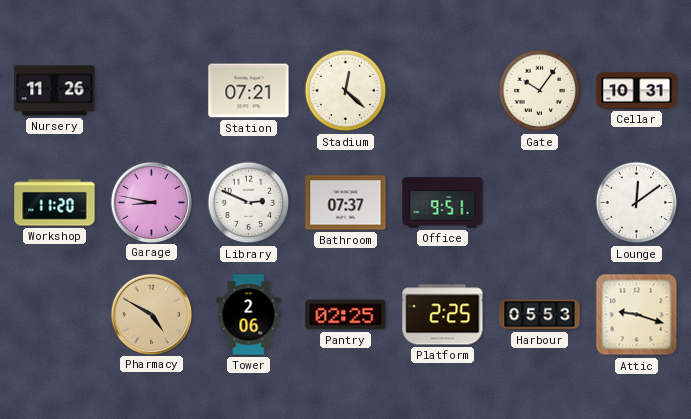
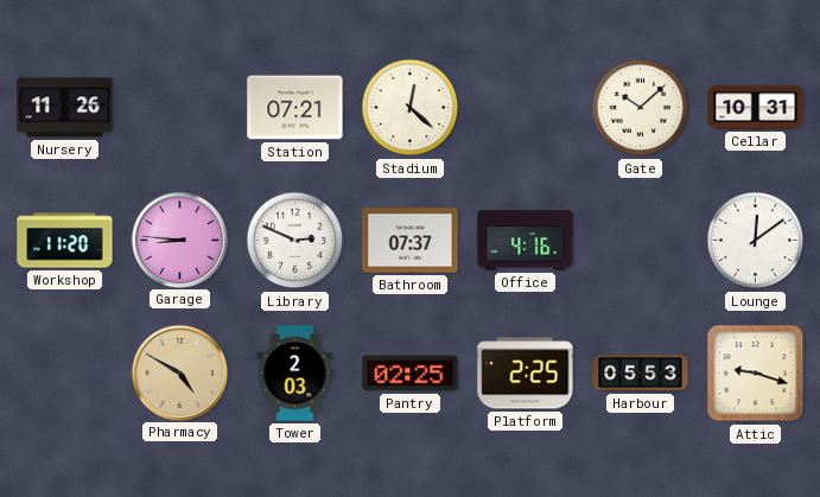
Gate: 10:06 -> 10:08 (641, 108)
Garage: 8:47 -> 8:46 (179, 240)
Office: 9:51 -> 4:16 (526, 241)
Tower: 2:06 -> 2:03 (295, 374)
